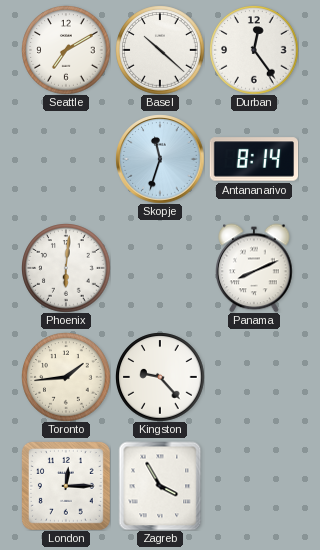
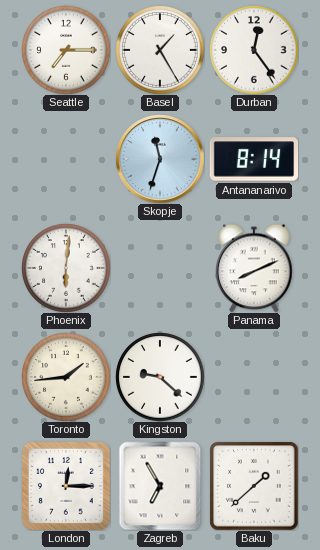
Seattle: 7:10 -> 7:15 (66, 50)
Basel: 10:22 -> 1:25 (160, 50)
Kingston: 9:23 -> 9:22 (160, 377)
Zagreb: 3:55 -> 6:55 (160, 486)
Baku: none -> 1:38 (254, 486)
